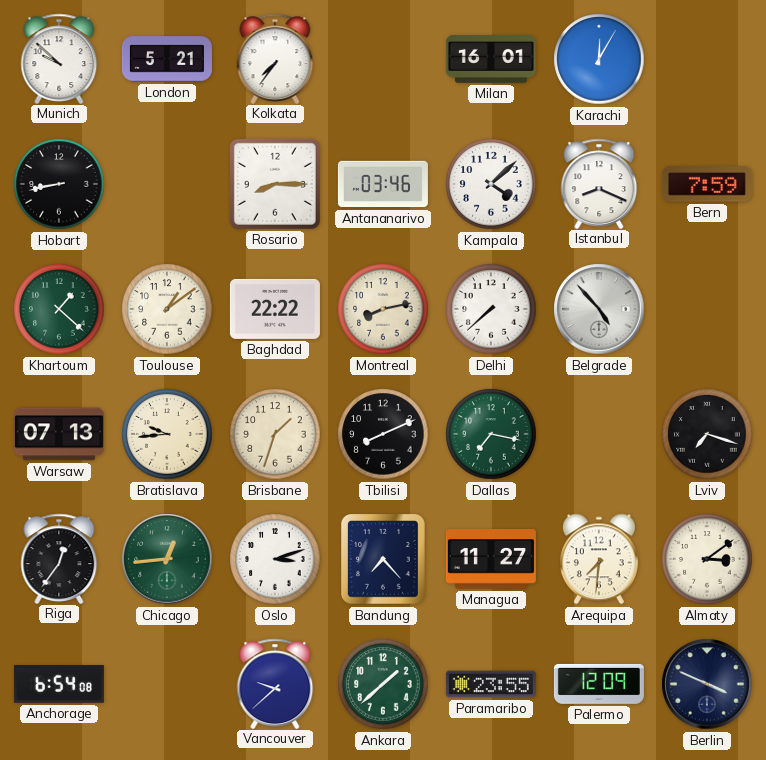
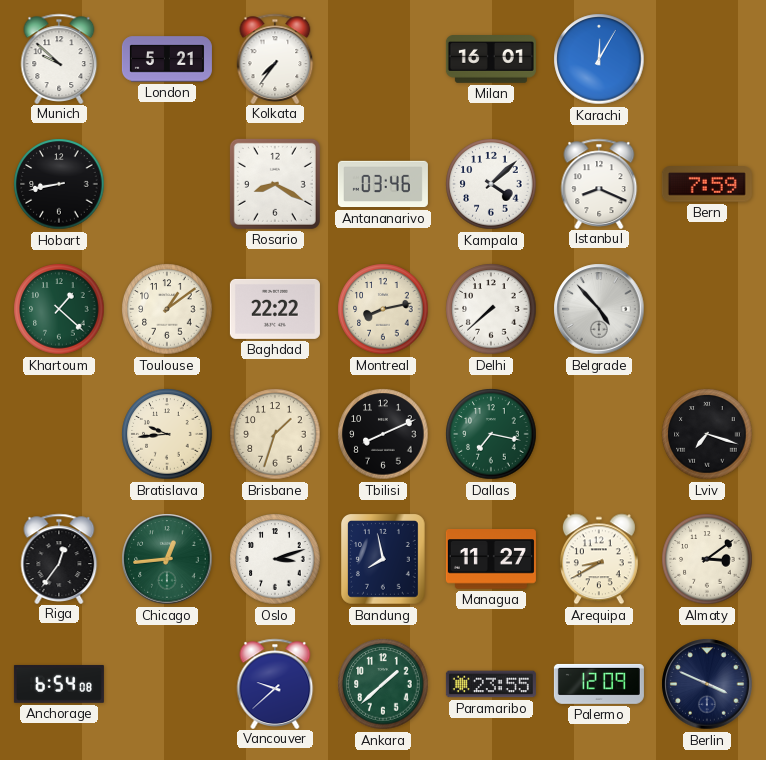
Rosario: 8:15 -> 8:20 (275, 184)
Warsaw: 07:13 -> none (59, 434)
Bandung: 7:23 -> 7:58 (384, 559)
Arequipa: 7:31 -> 8:40 (599, 559)
